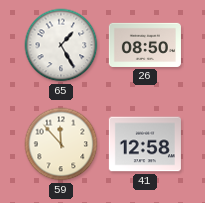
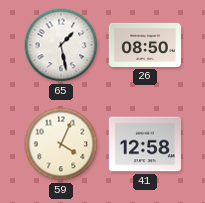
65: 1:25 -> 1:28 (61, 45)
59: 11:53 -> 4:04 (61, 144)
